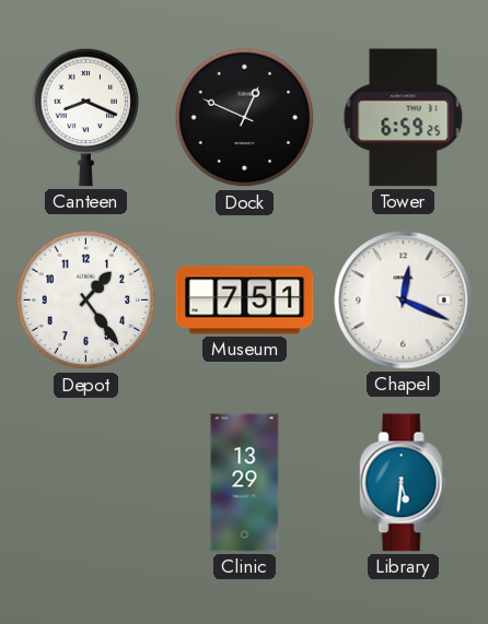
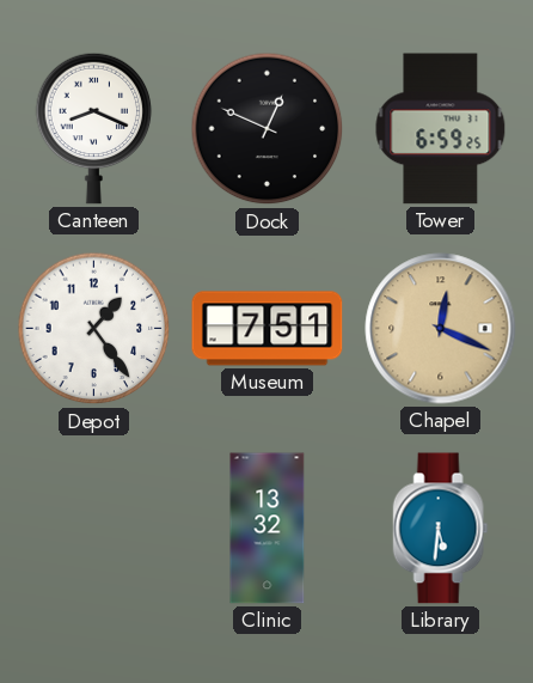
Chapel dial: white -> champagne (441, 329)
Clinic: 13:29 -> 13:32 (268, 529)
